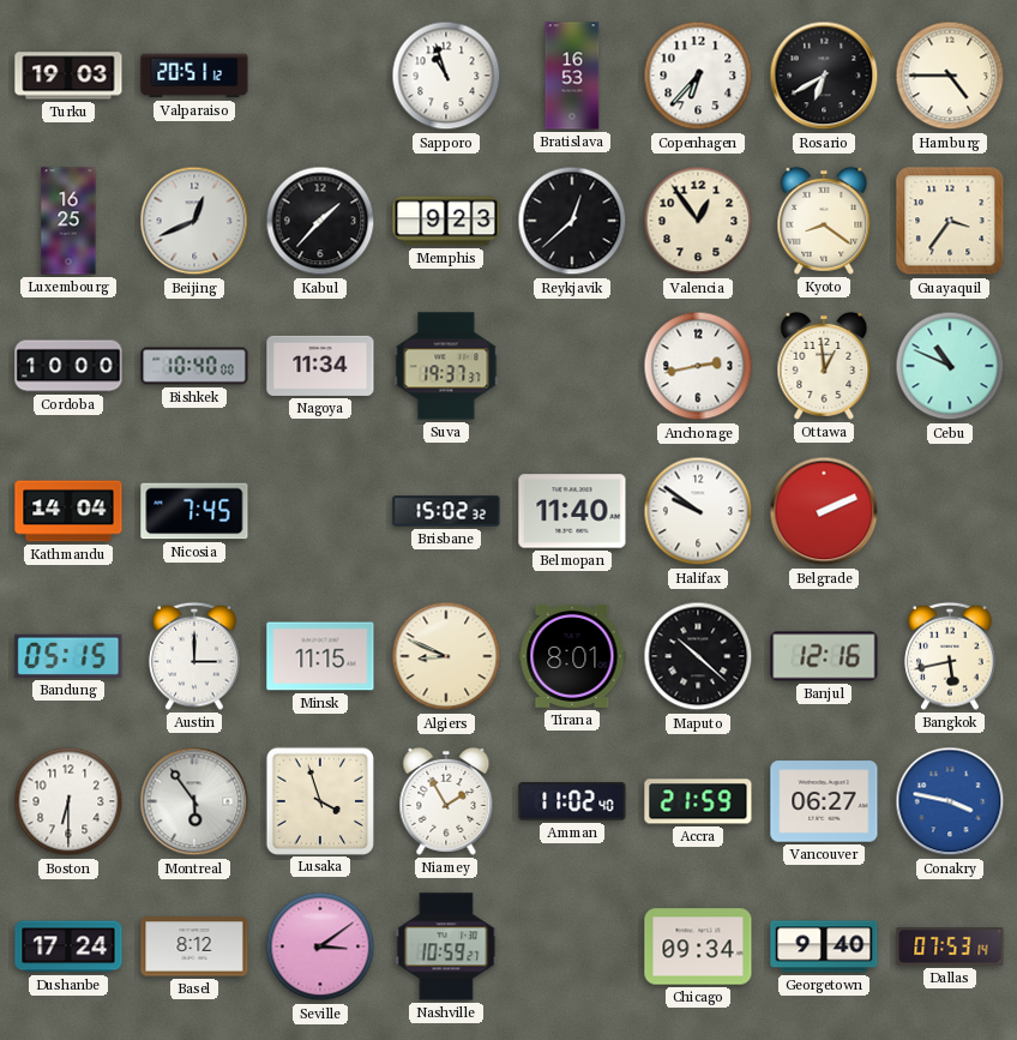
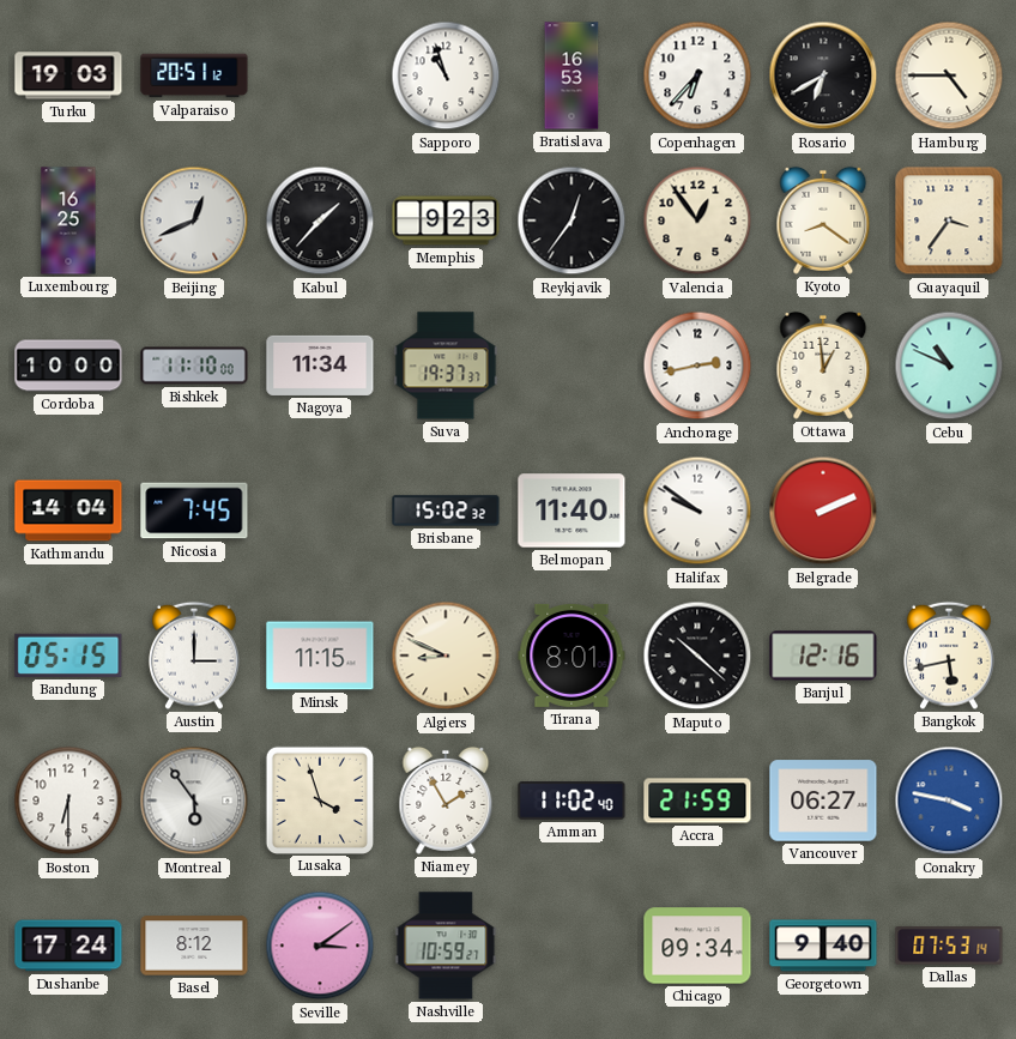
Reykjavik: 12:38 -> 12:36 (571, 221)
Bishkek: 10:40 -> 11:10 (194, 366)
